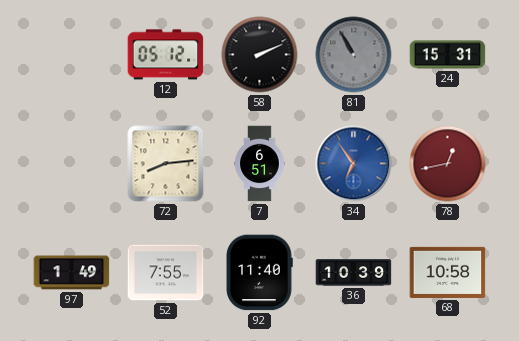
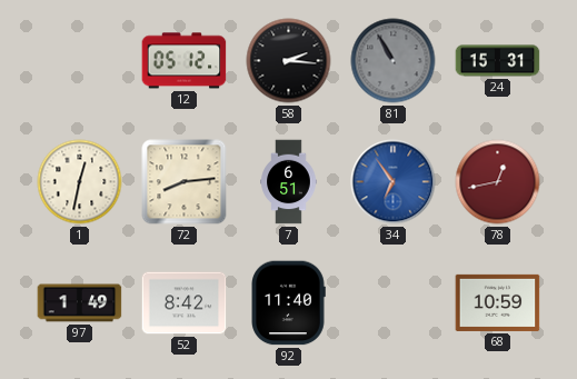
58: 2:11 -> 2:16 (289, 61)
1: none -> 12:32 (80, 182)
52: 7:55 -> 8:42 (185, 303)
36: 10:39 -> none (354, 273)
68: 10:58 -> 10:59 (498, 302)
